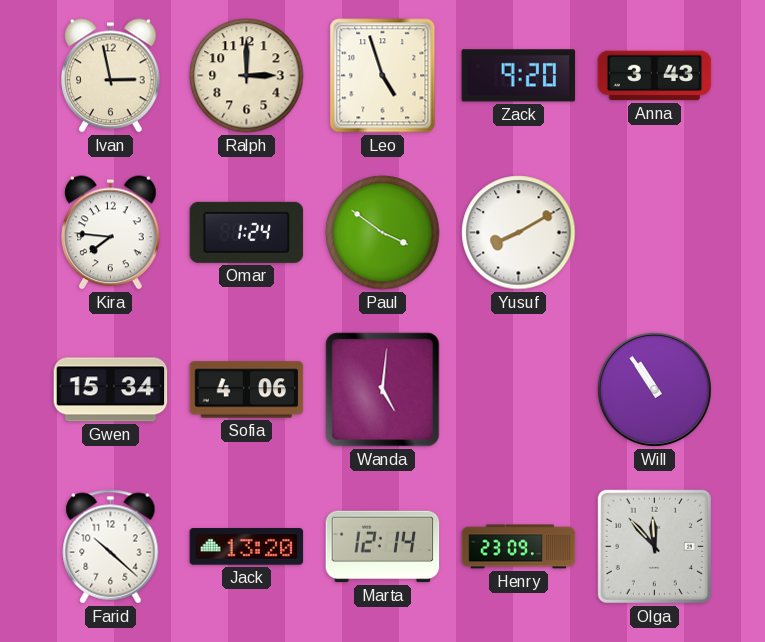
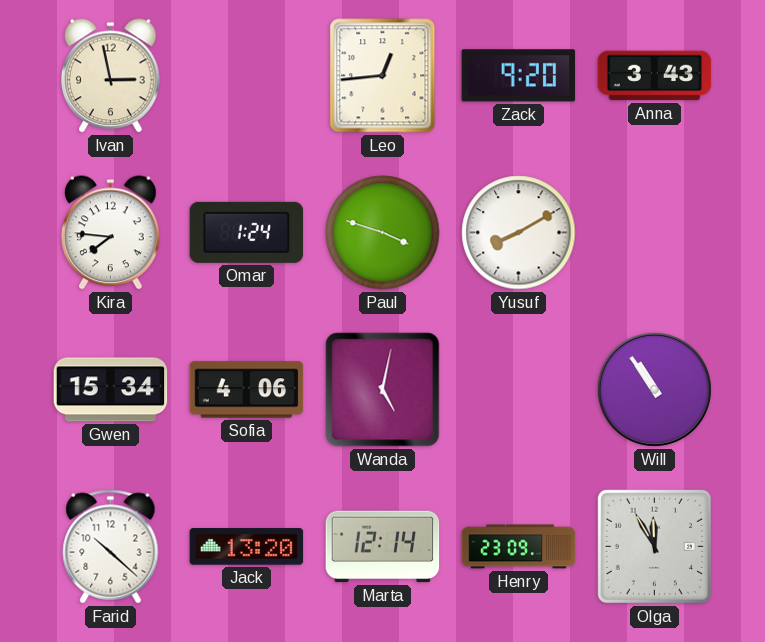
Ralph: 3:00 -> none (247, 76)
Leo: 4:57 -> 12:44 (383, 76)
Paul: 3:51 -> 3:48 (383, 233)
Wanda: 5:01 -> 5:02 (383, 390)
Olga: 11:53 -> 11:55 (654, 546)
